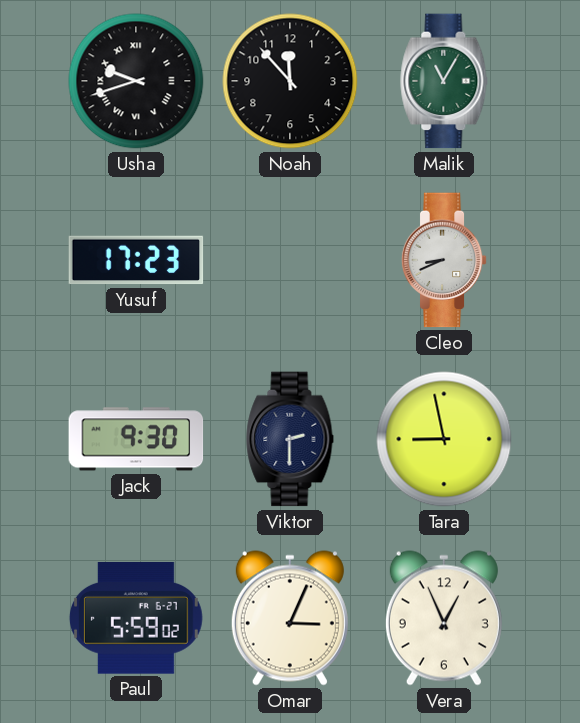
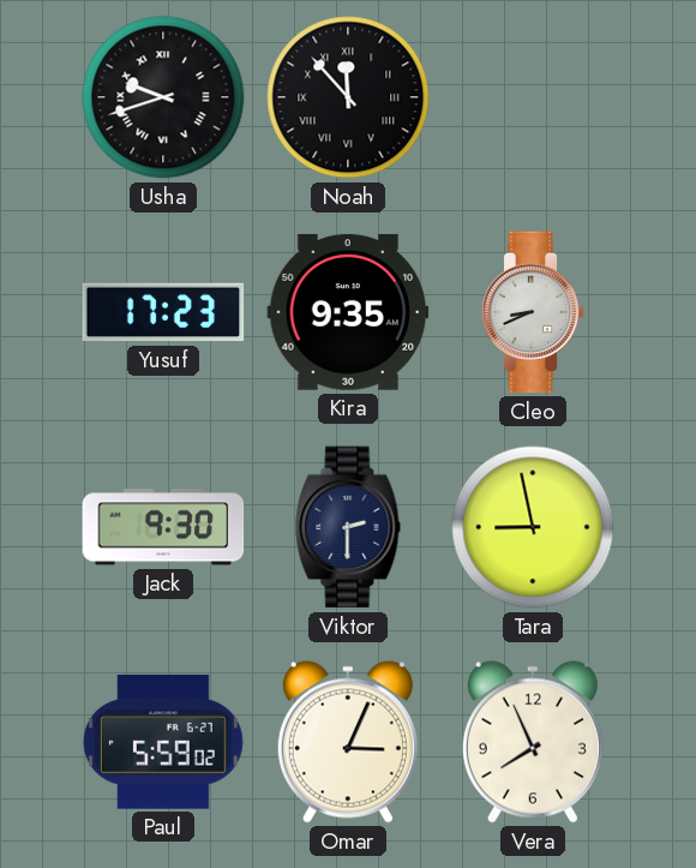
Noah numerals: Arabic -> Roman (348, 97)
Malik: 11:05 -> none (444, 81)
Kira: none -> 9:35 (348, 312)
Vera: 12:56 -> 7:56 (533, 742)
